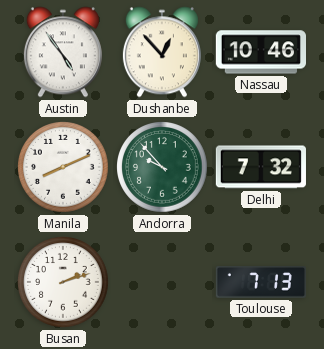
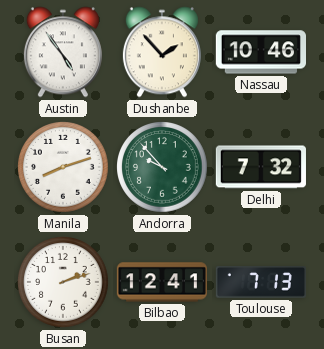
Dushanbe: 12:53 -> 1:53 (162, 52)
Manila: 8:11 -> 8:12 (64, 168)
Bilbao: none -> 12:41 (161, 282)
